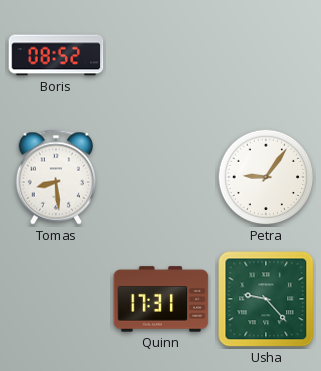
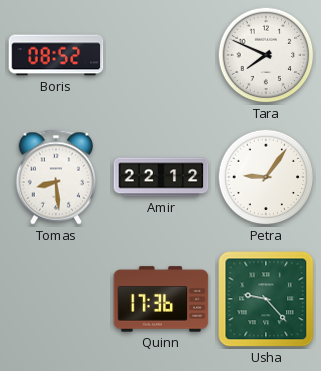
Tara: none -> 7:49 (266, 55)
Amir: none -> 22:12 (161, 177)
Quinn: 17:31 -> 17:36 (161, 299)
